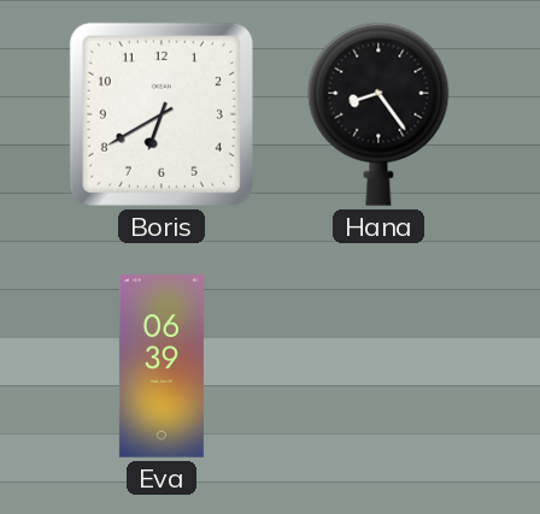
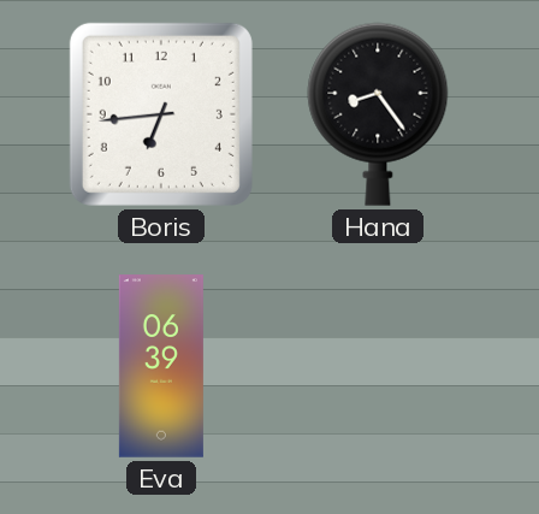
Boris: 6:40 -> 6:44 (161, 114)
